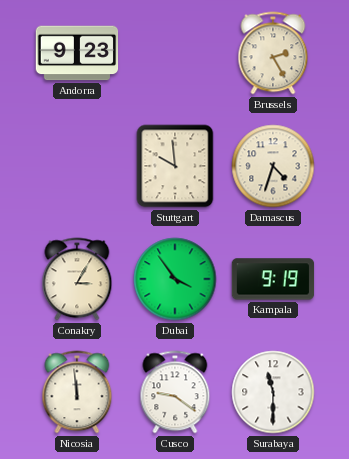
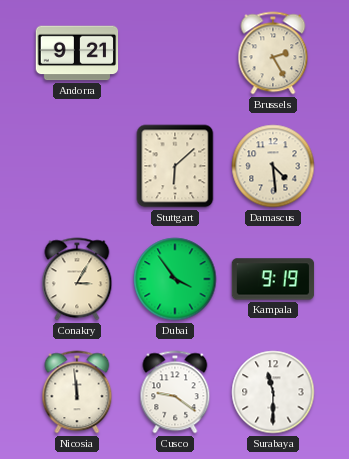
Andorra: 9:23 -> 9:21 (77, 53)
Stuttgart: 9:59 -> 6:08 (175, 166)
Damascus: 4:33 -> 4:29 (273, 166)
